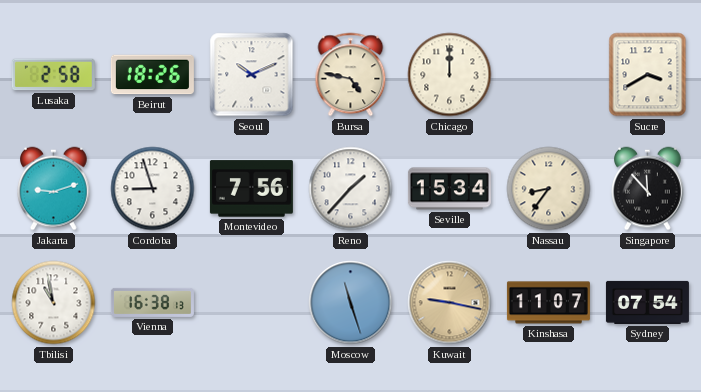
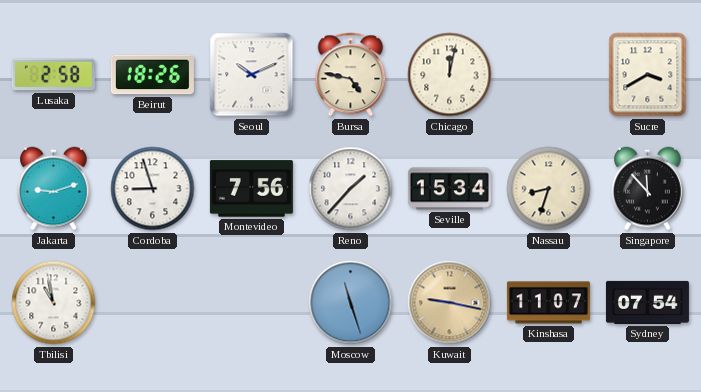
Chicago: 12:00 -> 12:02 (450, 75)
Nassau: 8:36 -> 8:33 (549, 189)
Vienna: 16:38 -> none (152, 302)
